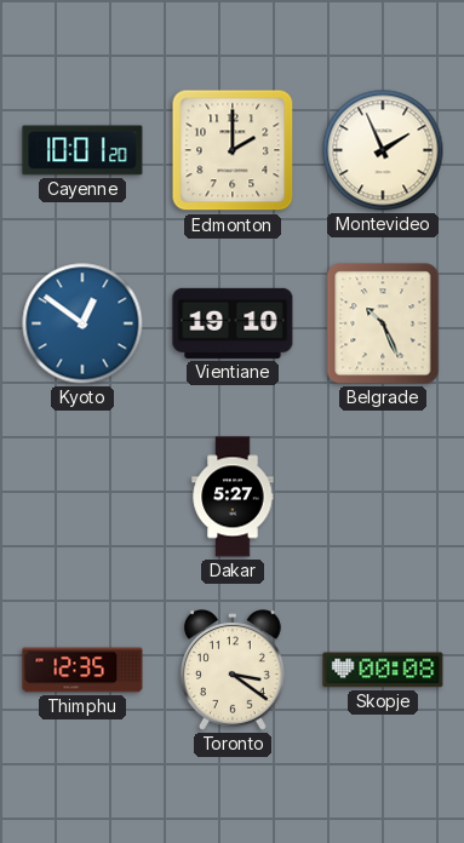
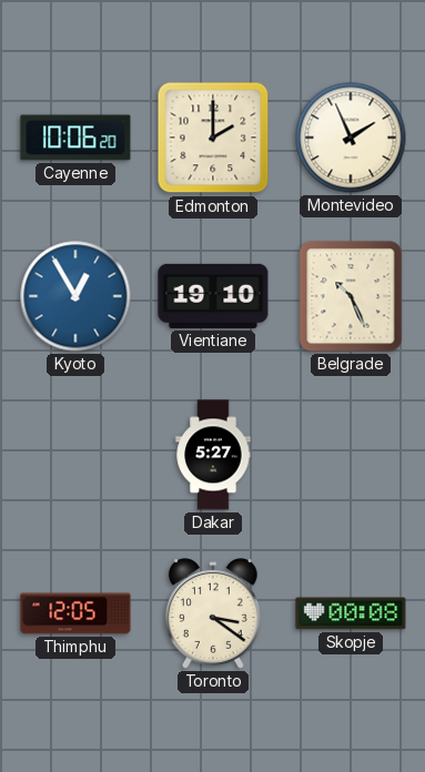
Cayenne: 10:01 -> 10:06 (75, 138)
Kyoto: 12:51 -> 12:55 (75, 296)
Thimphu: 12:35 -> 12:05 (75, 613)
